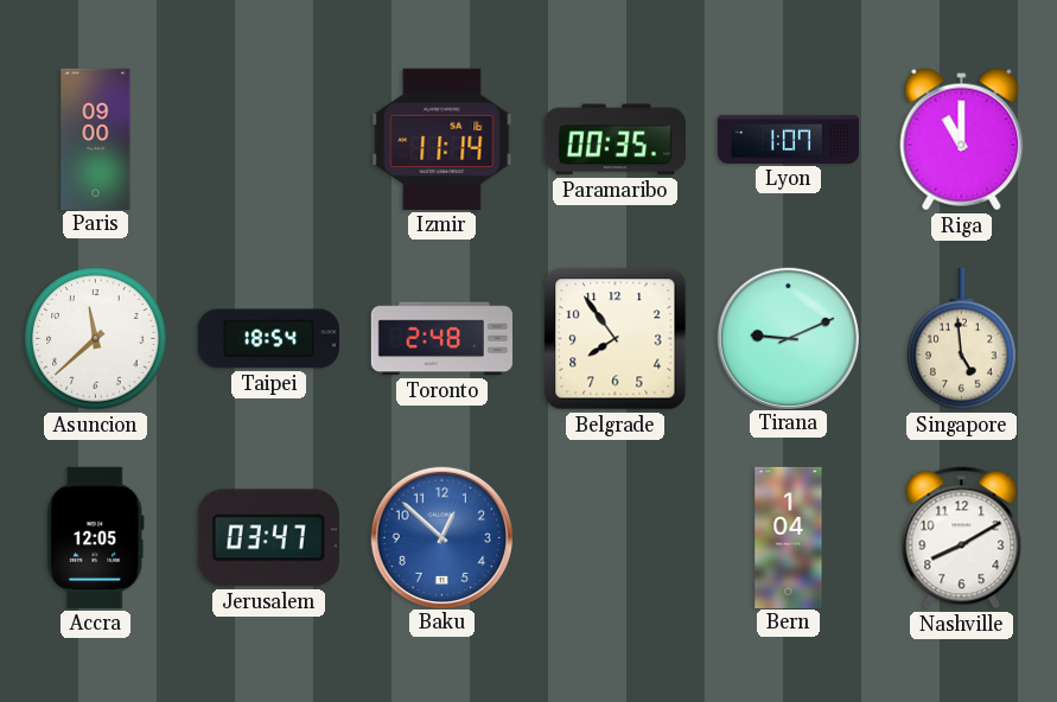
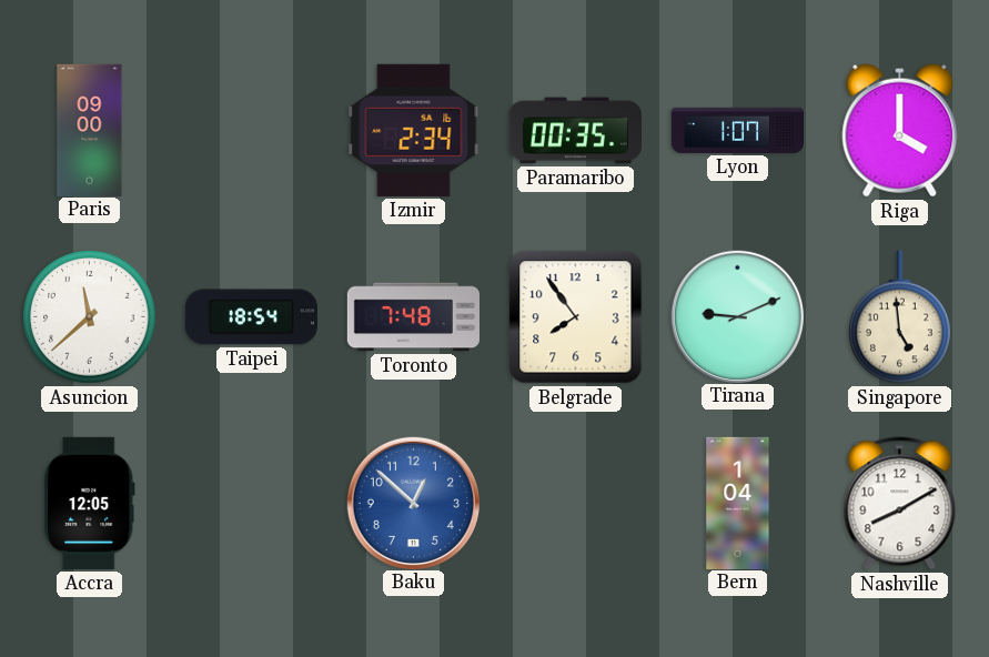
Izmir: 11:14 -> 2:34 (414, 130)
Riga: 11:00 -> 4:00 (900, 131)
Toronto: 2:48 -> 7:48 (413, 317)
Jerusalem: 03:47 -> none (268, 538)
